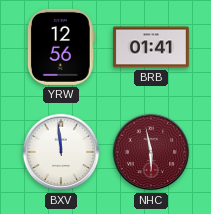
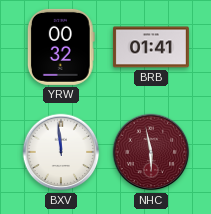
YRW: 12:56 -> 00:32 (61, 47)
